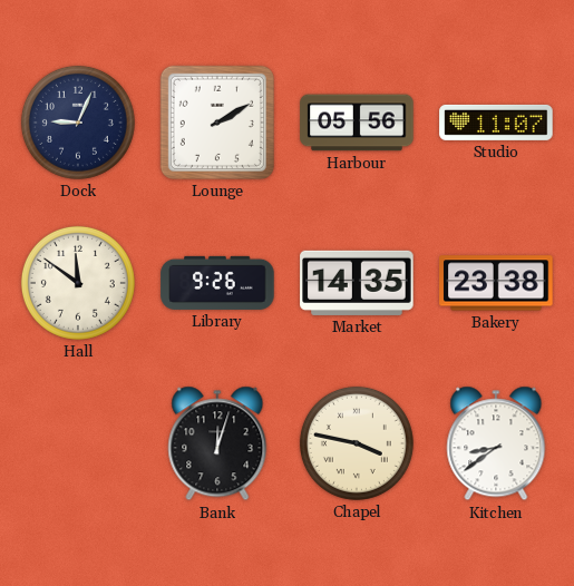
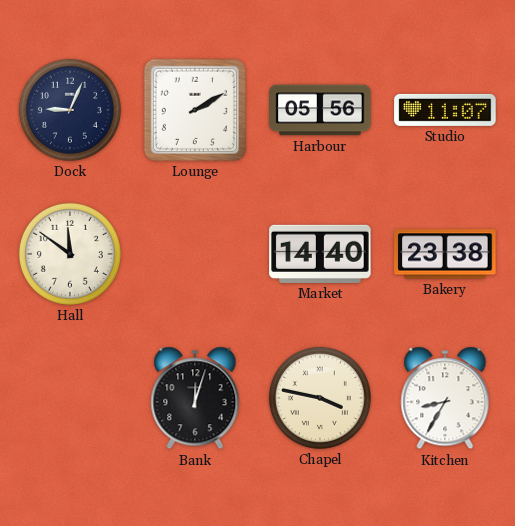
Library: 9:26 -> none (217, 283)
Market: 14:35 -> 14:40 (320, 254)
Kitchen: 8:39 -> 8:35 (445, 398)
